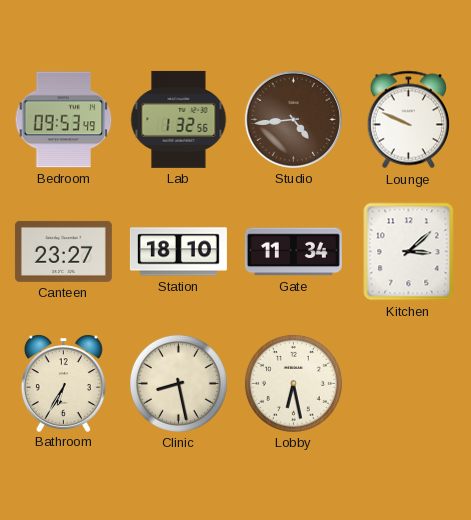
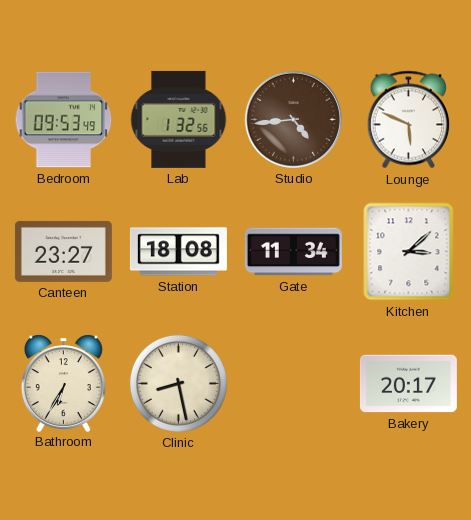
Lounge: 9:49 -> 5:49 (409, 120)
Station: 18:10 -> 18:08 (178, 252)
Lobby: 6:28 -> none (293, 383)
Bakery: none -> 20:17 (408, 384)
